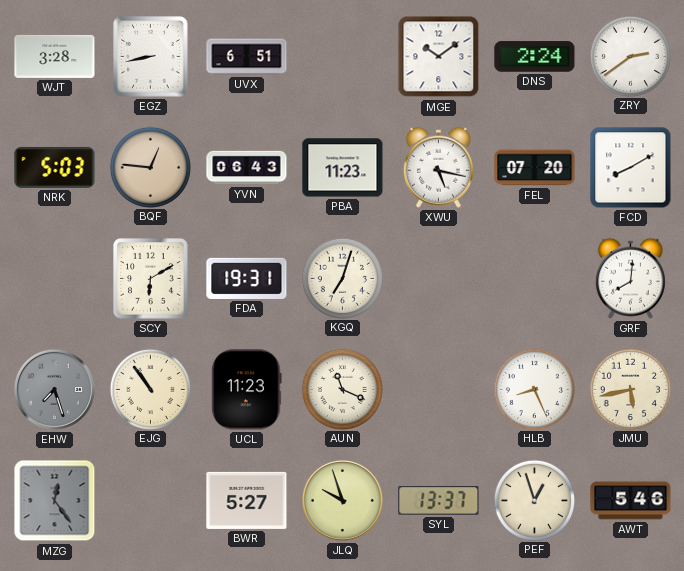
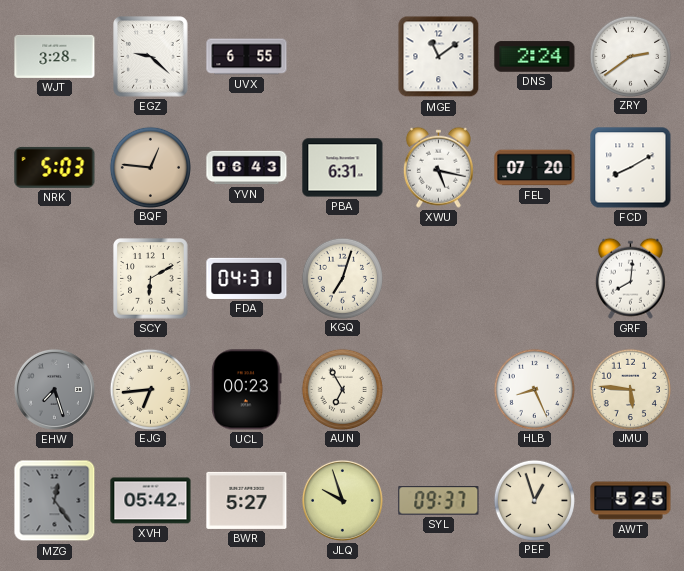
EGZ: 8:43 -> 9:22 (151, 57)
UVX: 6:51 -> 6:55 (247, 57)
MGE: 10:09 -> 11:09 (439, 57)
PBA: 11:23 -> 6:31 (343, 168)
FDA: 19:31 -> 04:31 (247, 278)
EJG: 10:54 -> 6:44 (150, 389)
UCL: 11:23 -> 00:23 (247, 390)
AUN: 11:19 -> 6:55 (342, 389)
JMU: 5:43 -> 5:46 (630, 389)
XVH: none -> 05:42 (151, 501)
SYL: 13:37 -> 09:37 (439, 501)
AWT: 5:46 -> 5:25 (631, 501)
